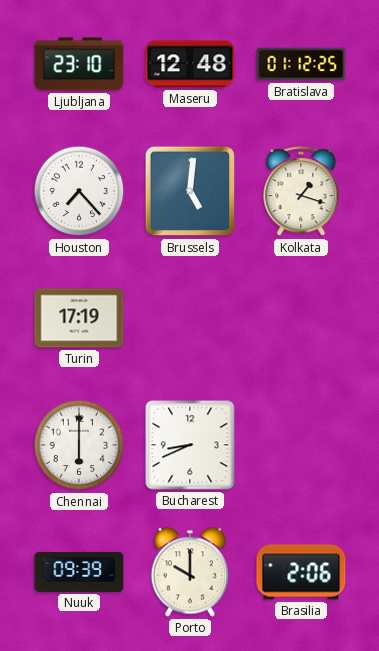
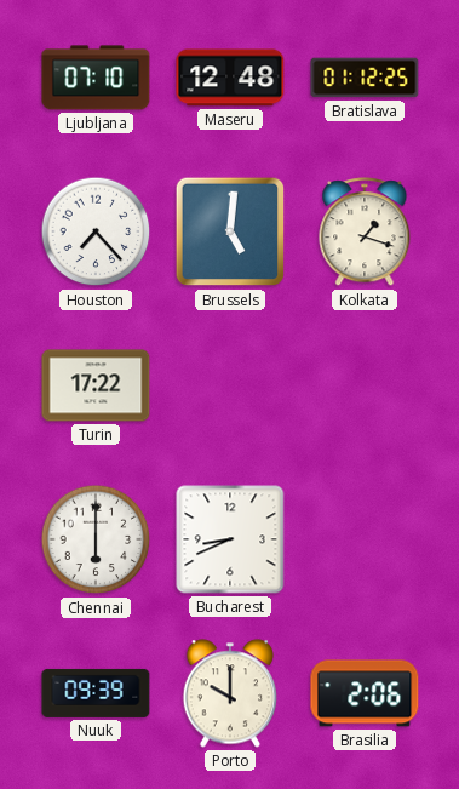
Ljubljana: 23:10 -> 07:10 (96, 78)
Turin: 17:19 -> 17:22 (96, 385)
